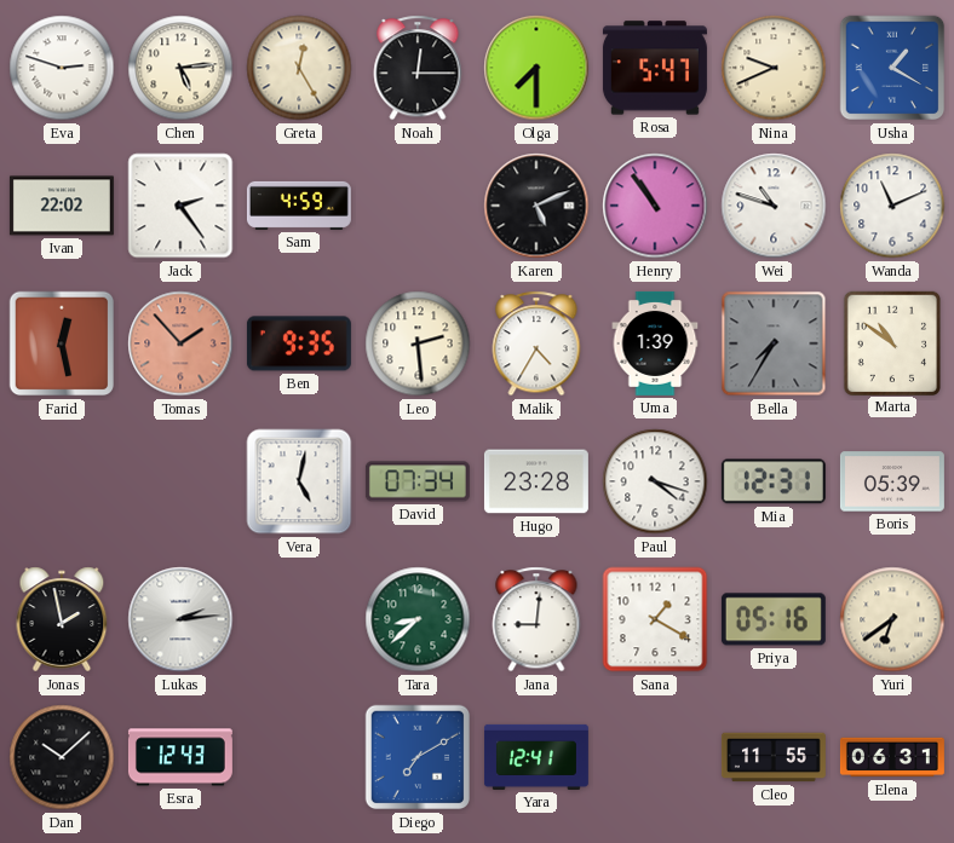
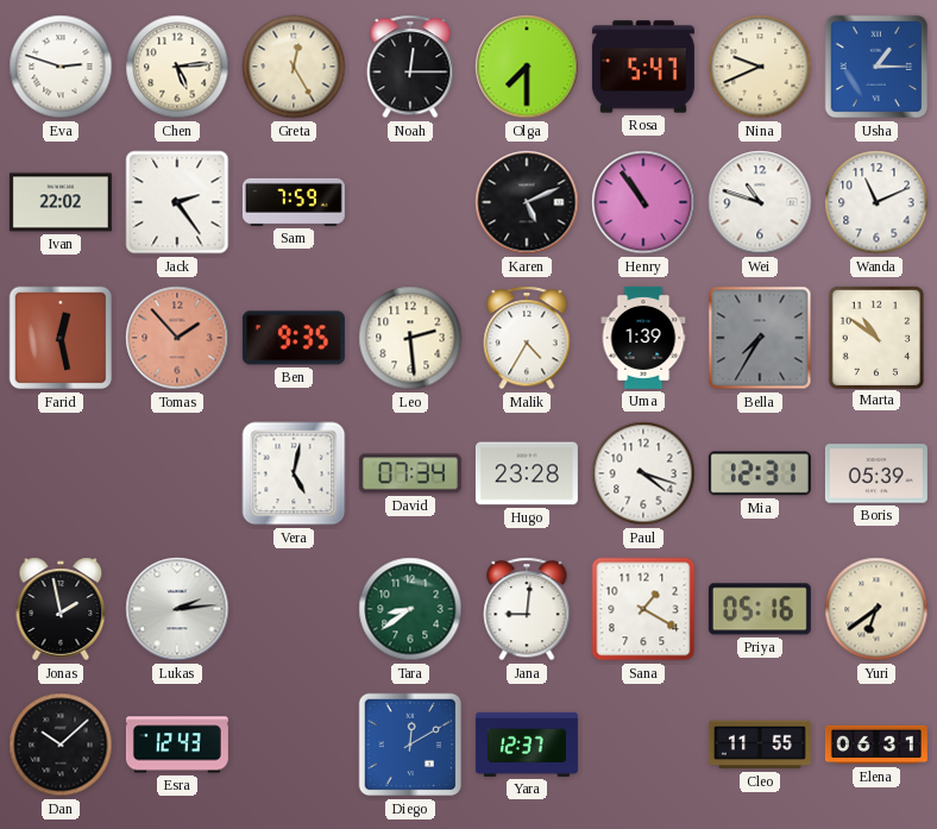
Usha: 1:20 -> 1:15 (876, 67)
Sam: 4:59 -> 7:59 (294, 202)
Tara: 8:38 -> 8:39 (410, 609)
Diego: 7:10 -> 12:10 (410, 745)
Yara: 12:41 -> 12:37 (527, 745)
